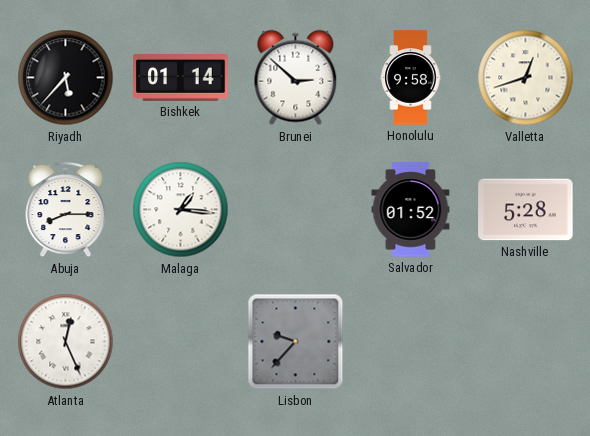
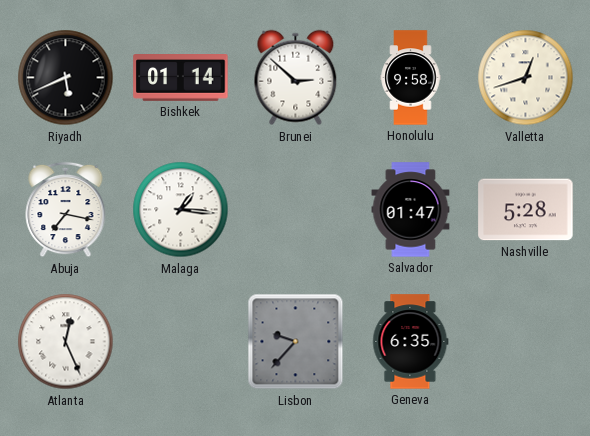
Riyadh: 5:37 -> 5:41 (66, 78)
Abuja: 8:15 -> 7:17 (66, 210)
Salvador: 01:52 -> 01:47 (411, 210)
Geneva: none -> 6:35 (411, 342)
